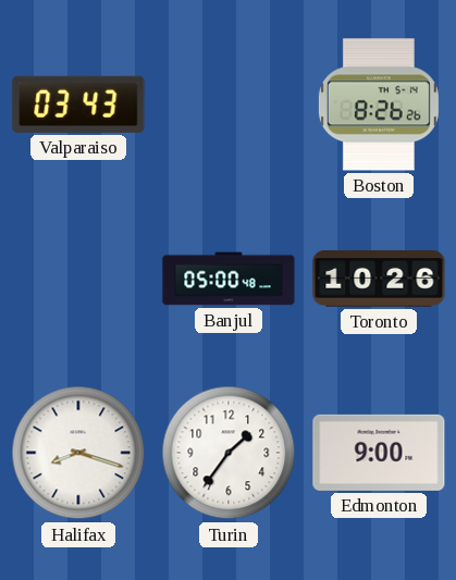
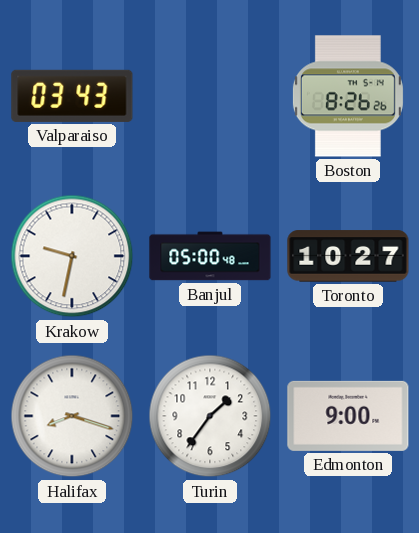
Krakow: none -> 9:32 (72, 256)
Toronto: 10:26 -> 10:27 (348, 256)
